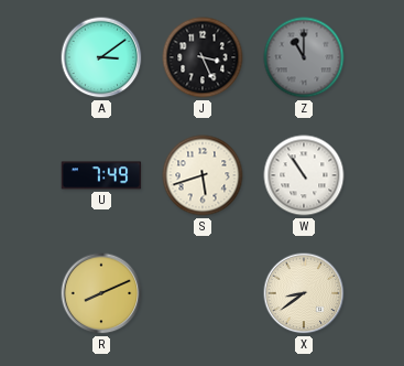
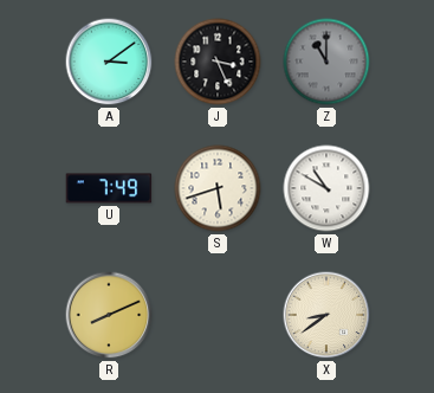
W: 10:54 -> 10:50 (326, 188)
